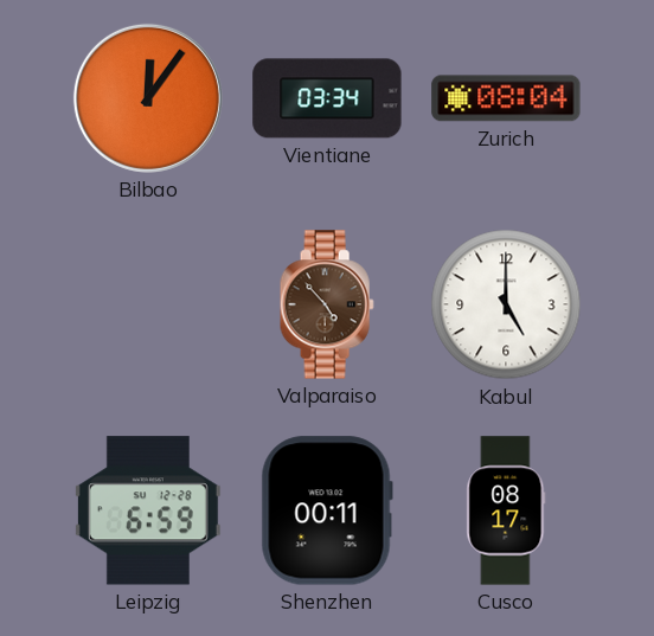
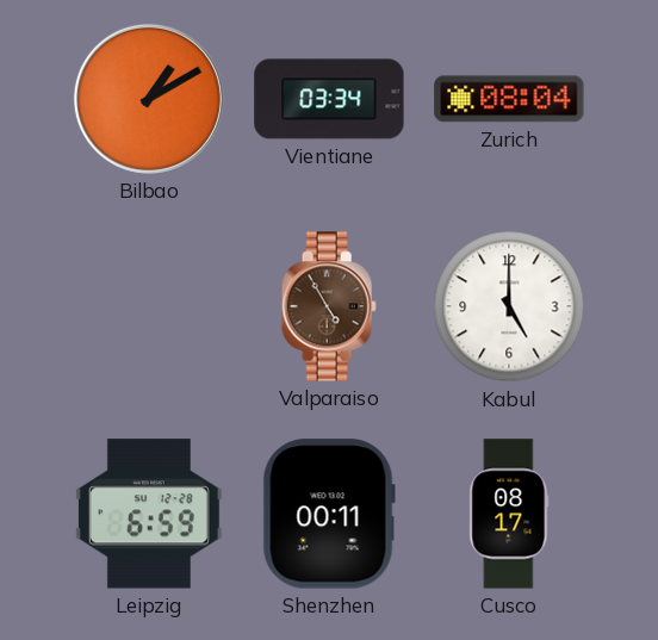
Bilbao: 12:06 -> 1:10 (149, 99)
Valparaiso: 4:53 -> 4:55 (329, 306)
